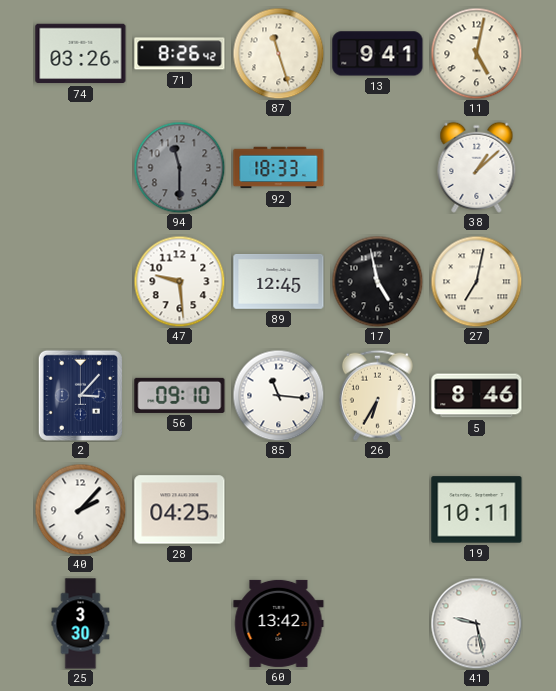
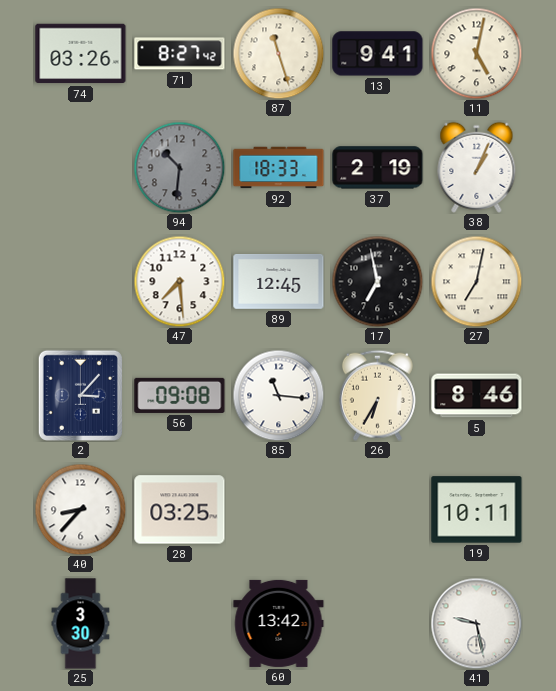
71: 8:26 -> 8:27 (180, 54)
94: 11:30 -> 10:31 (179, 167)
37: none -> 2:19 (378, 168)
38: 1:08 -> 1:04 (477, 167)
47: 9:29 -> 7:29 (179, 281)
17: 4:58 -> 6:58 (377, 281)
56: 09:10 -> 09:08 (180, 395)
40: 2:07 -> 8:37 (80, 509)
28: 04:25 -> 03:25 (180, 510)
